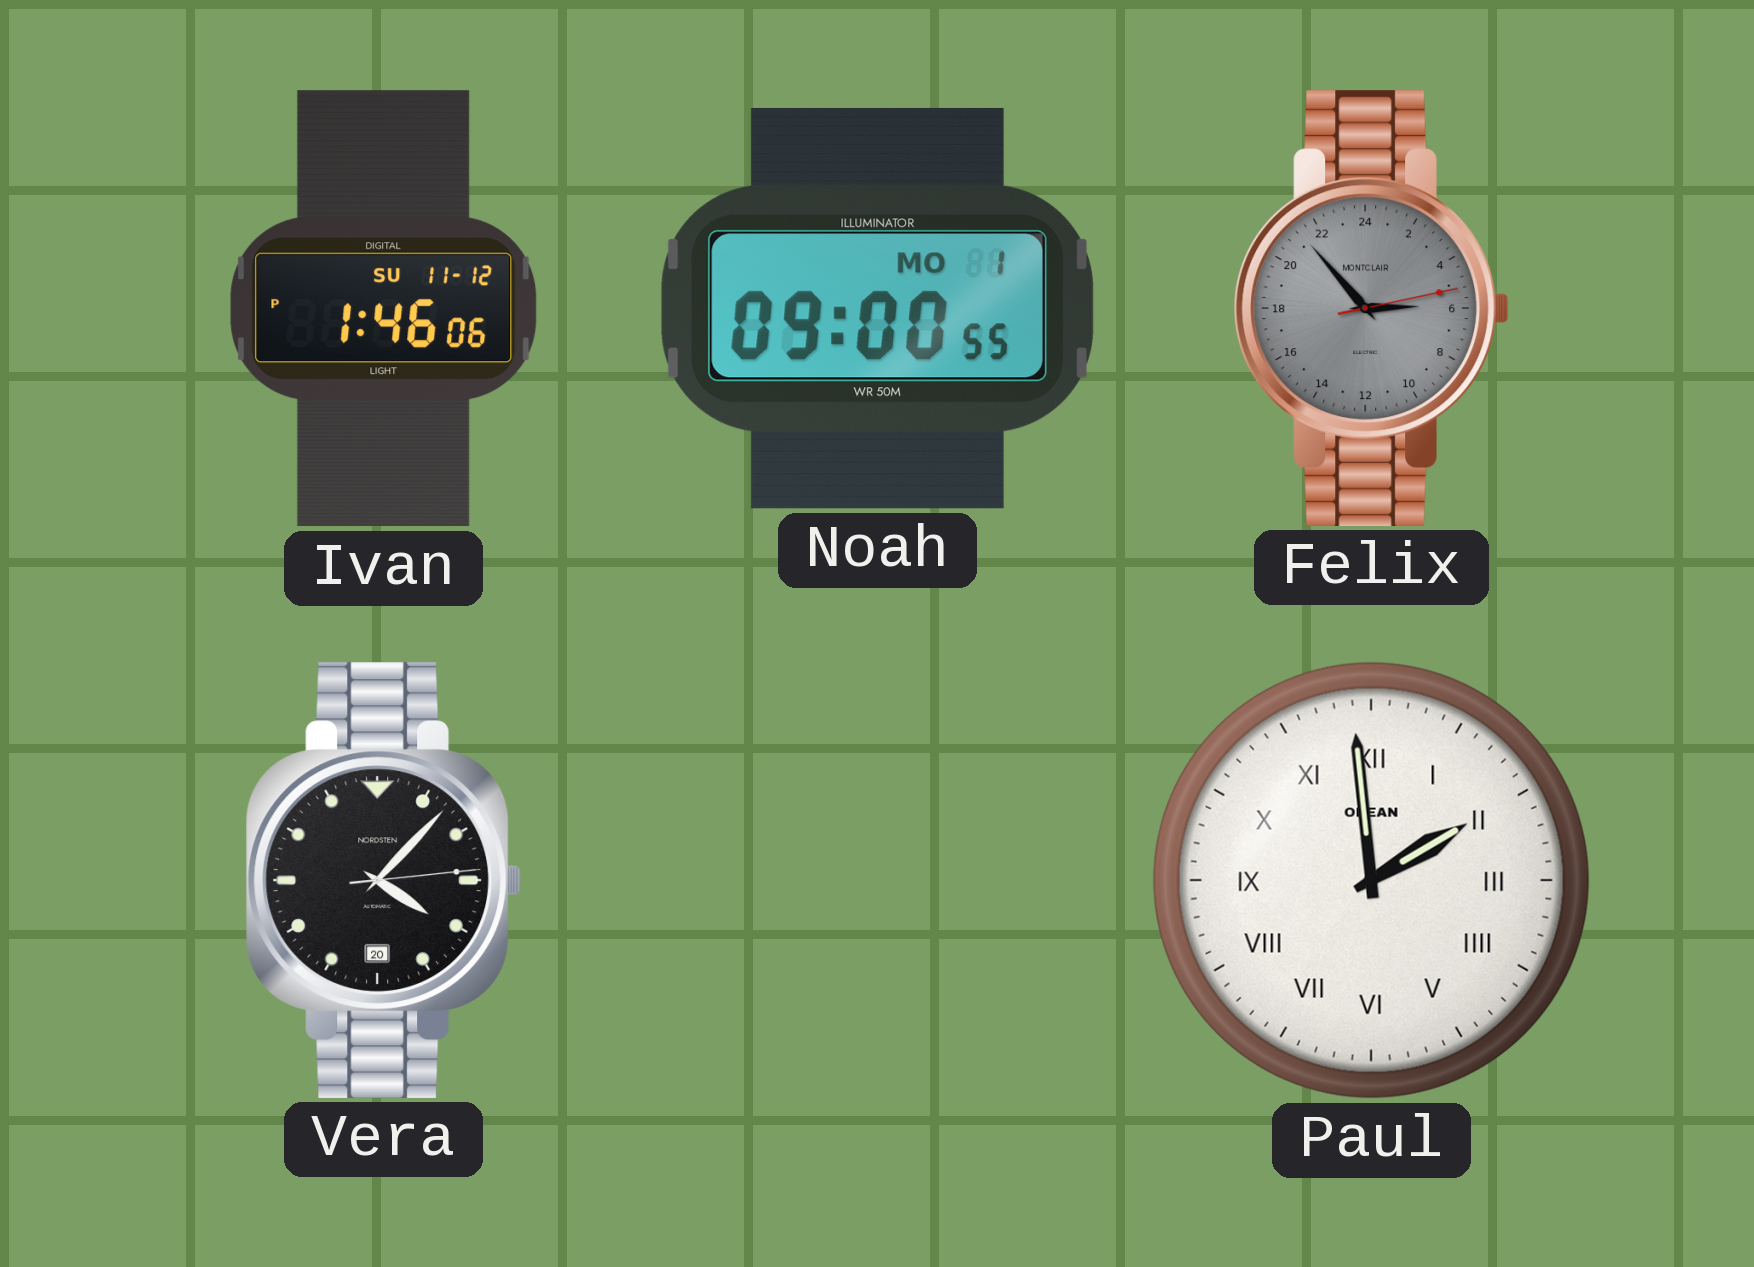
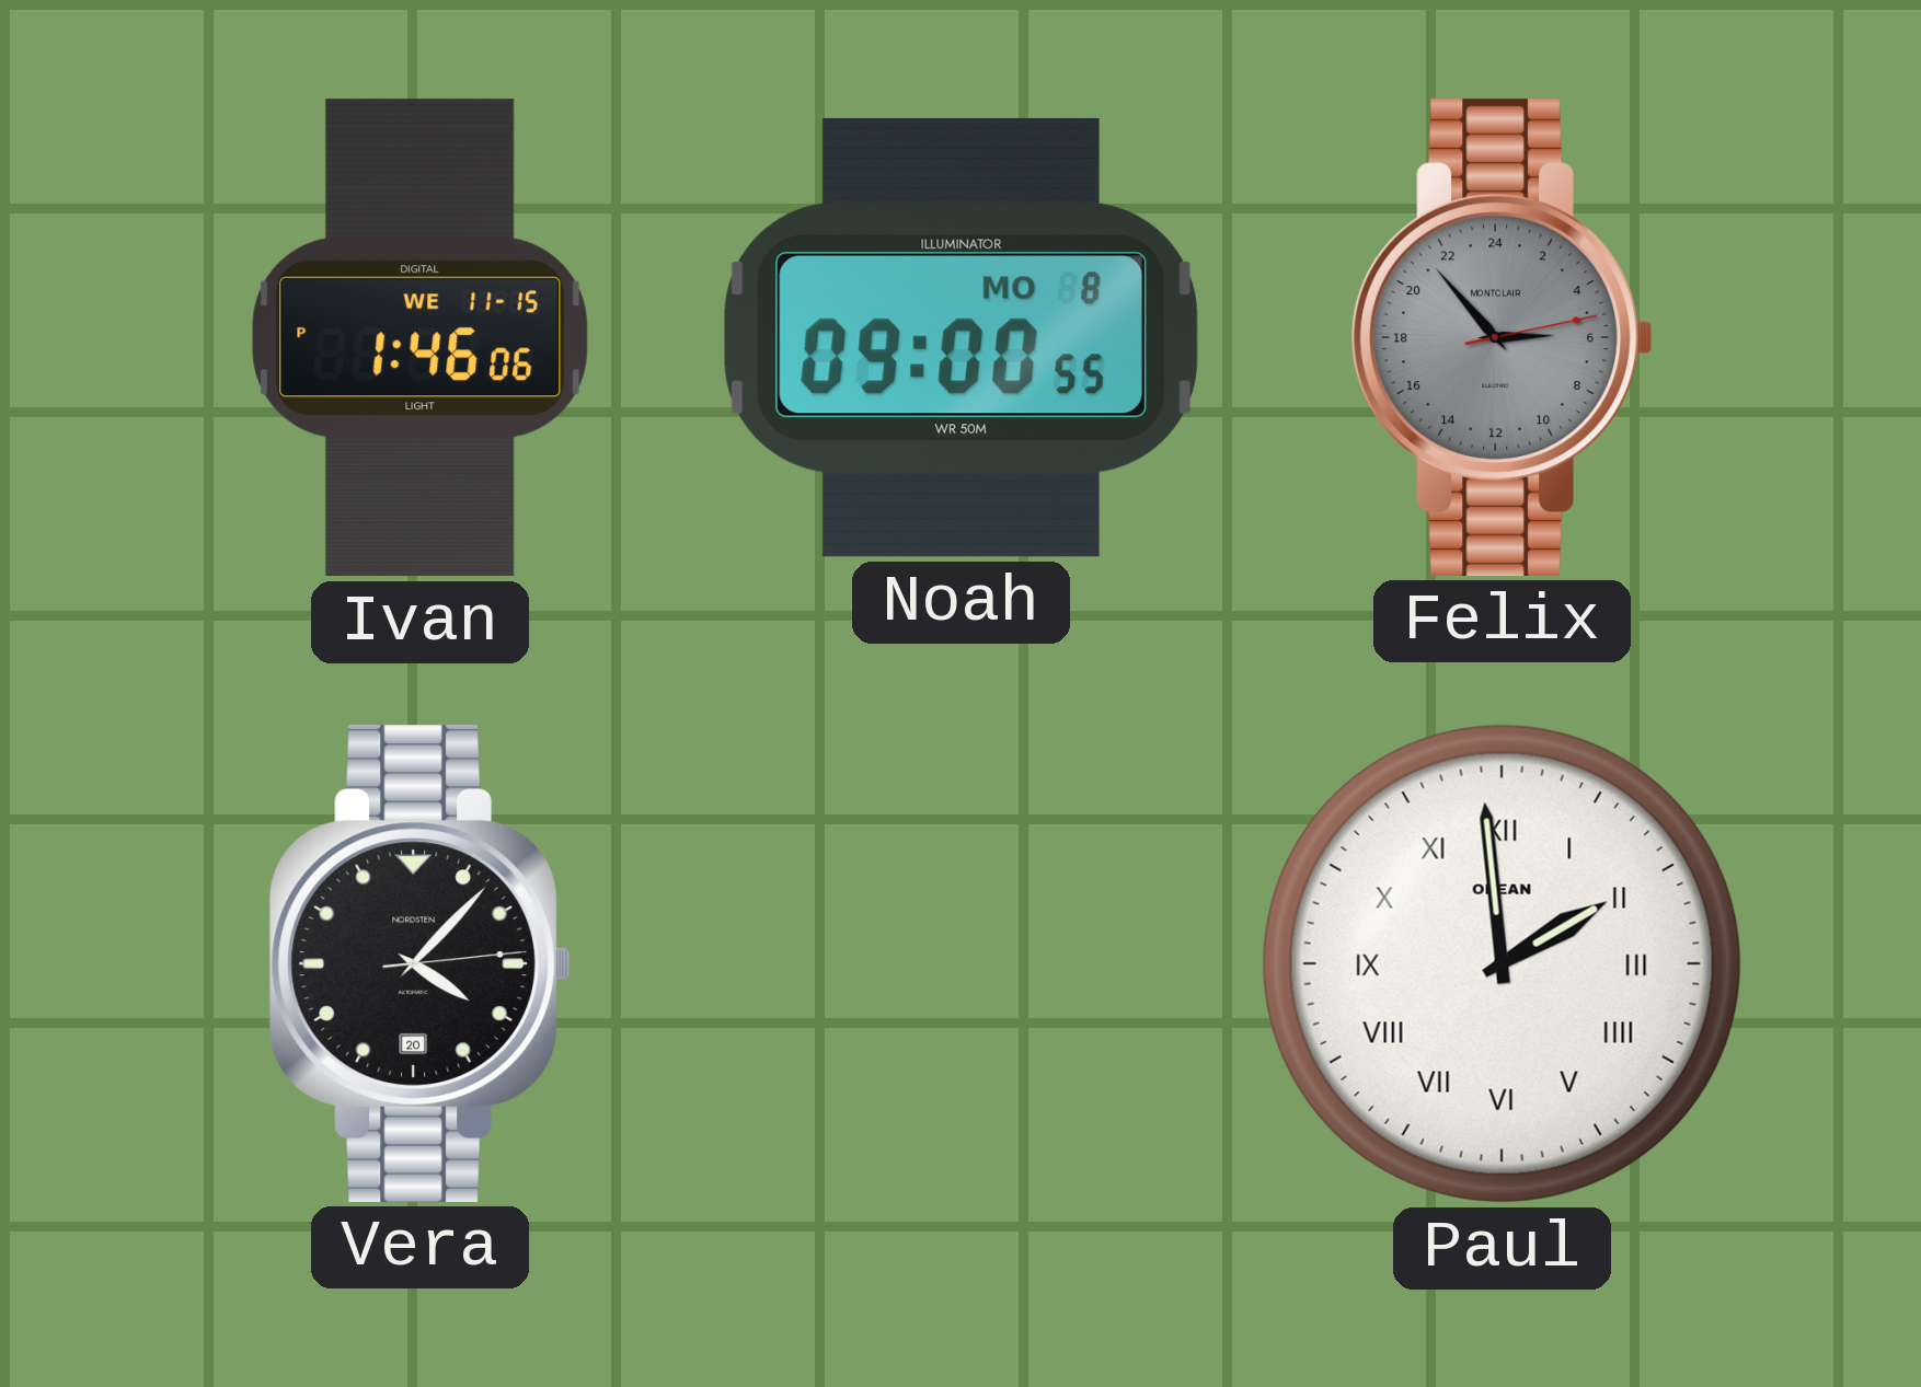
Ivan date: SU 11-12 -> WE 11-15 (421, 338)
Noah date: MO 1 -> MO 8 (960, 337)
